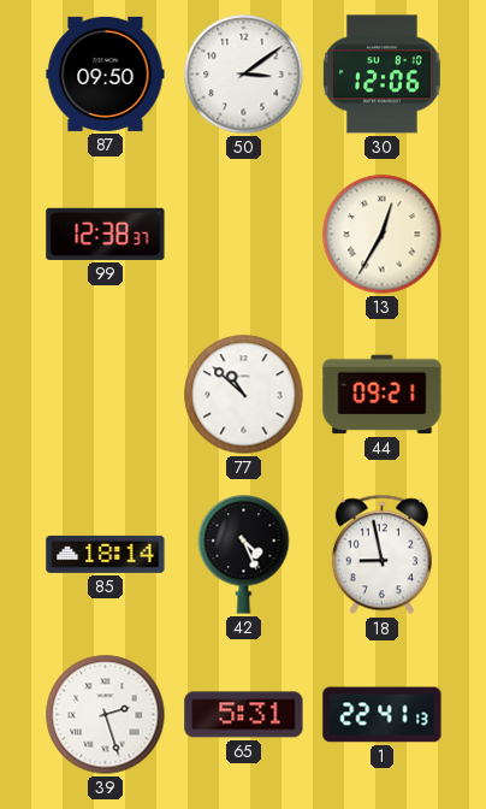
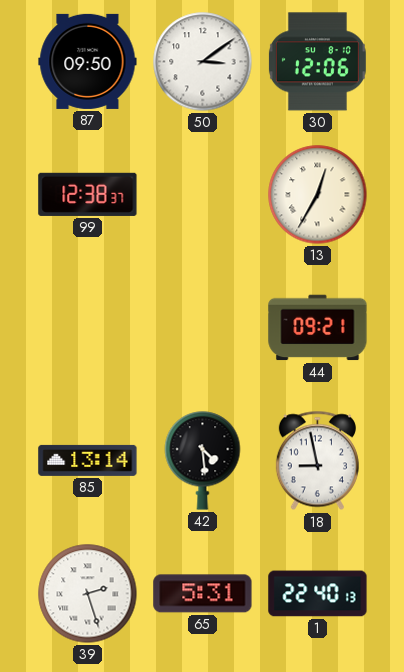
77: 10:52 -> none (244, 395)
85: 18:14 -> 13:14 (88, 460)
42: 4:26 -> 4:29 (203, 461)
1: 22:41 -> 22:40 (318, 594)
